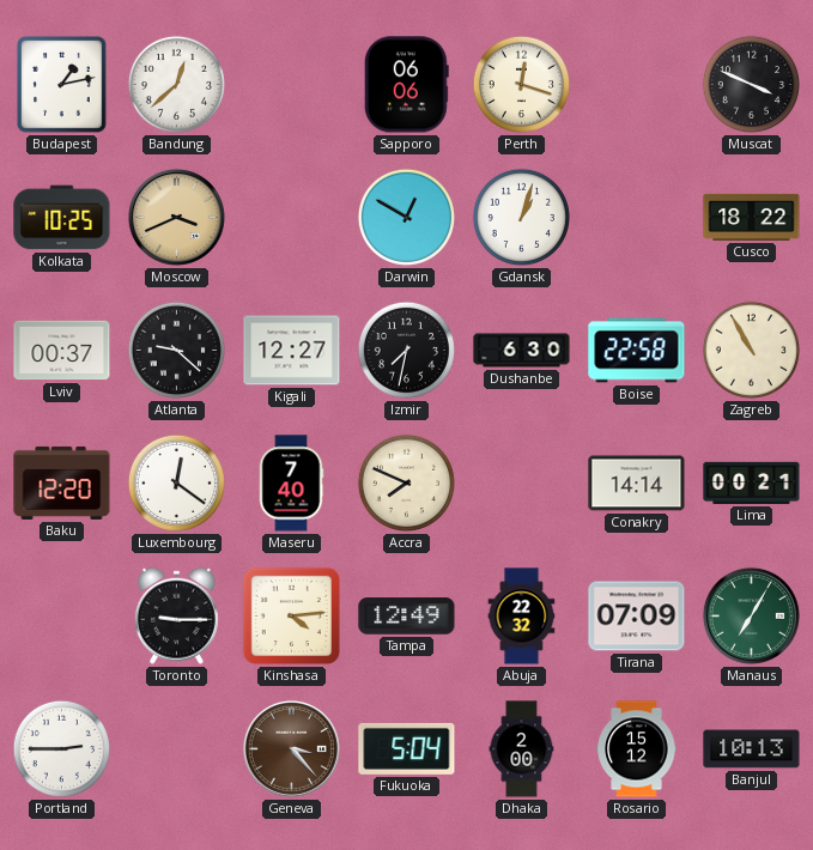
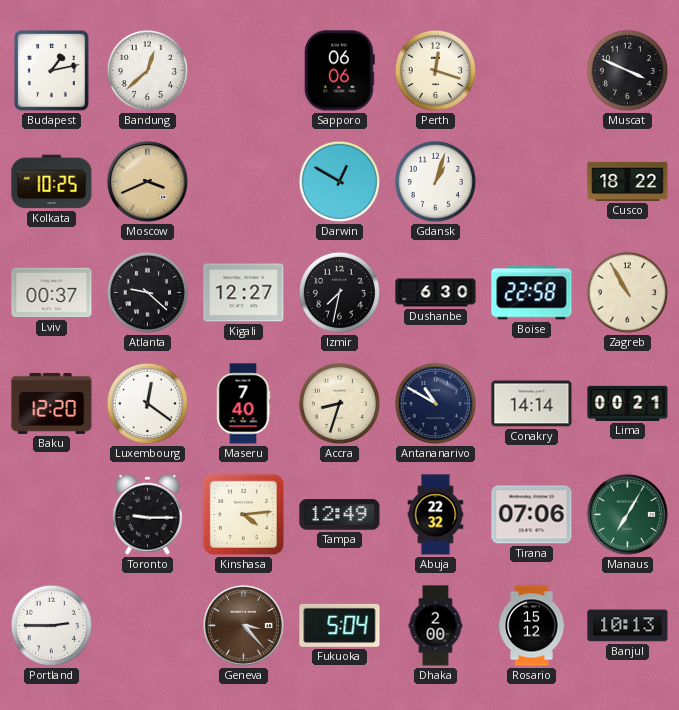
Accra: 7:49 -> 8:33 (339, 403)
Antananarivo: none -> 10:50 (435, 403)
Tirana: 07:09 -> 07:06 (532, 515)
